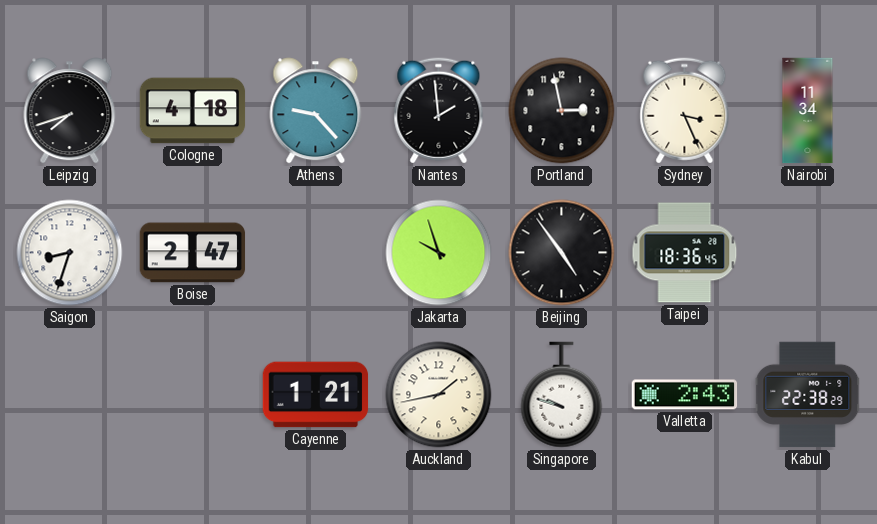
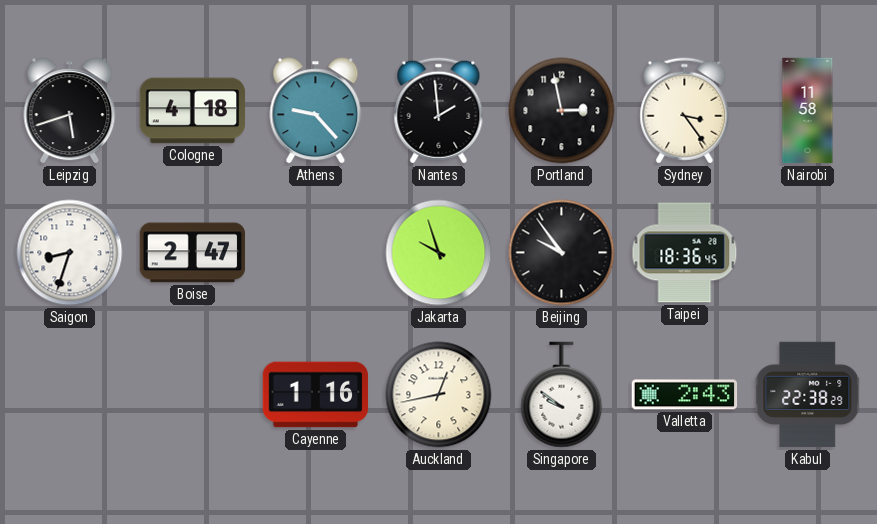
Leipzig: 7:42 -> 5:42 (70, 111)
Sydney: 3:26 -> 3:24 (685, 111)
Nairobi: 11:34 -> 11:58 (808, 111)
Beijing: 4:54 -> 9:54 (562, 253)
Cayenne: 1:21 -> 1:16 (316, 395)
Auckland: 1:43 -> 12:43 (439, 395)
Singapore: 9:48 -> 9:51 (562, 395)
